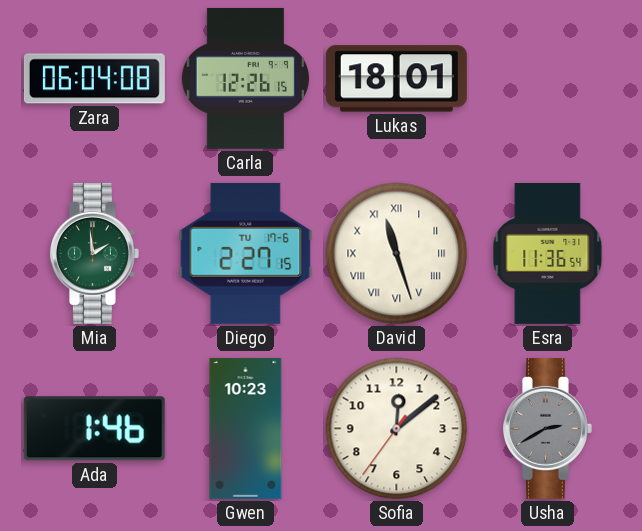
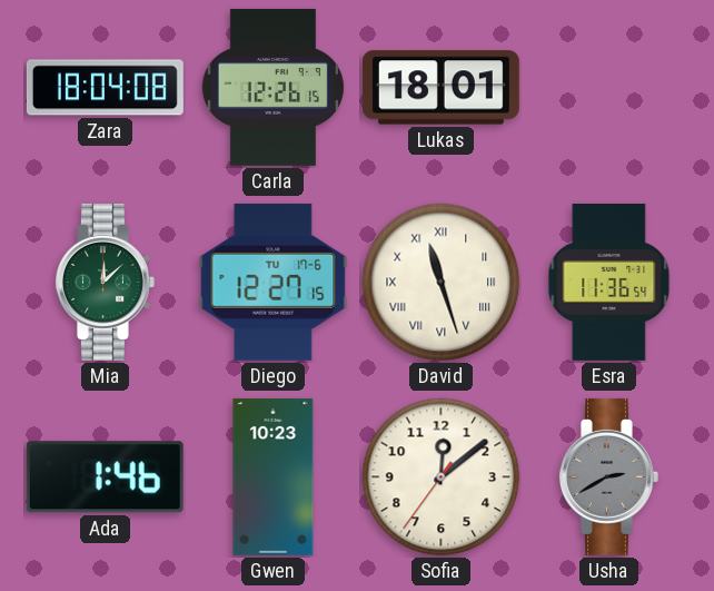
Zara: 06:04 -> 18:04 (105, 88)
Mia: 1:59 -> 12:08 (105, 282)
Diego: 2:27 -> 12:27 (274, 282)
